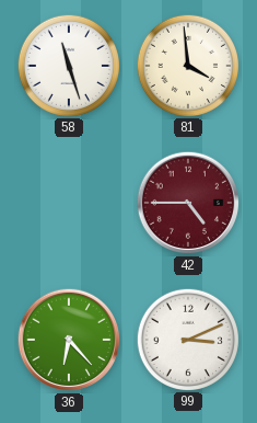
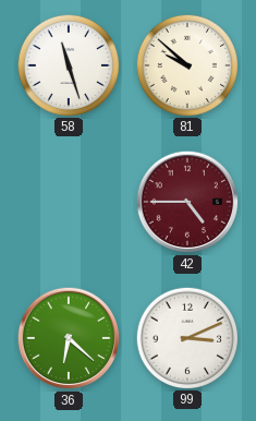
81: 3:59 -> 9:52 (186, 64)
36: 6:23 -> 6:22 (69, 338)
